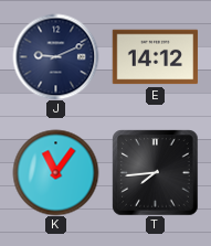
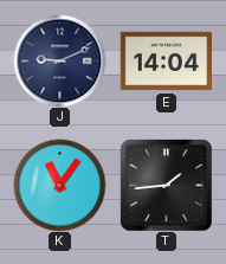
E: 14:12 -> 14:04 (166, 62)
T: 7:44 -> 1:44 (166, 185)
